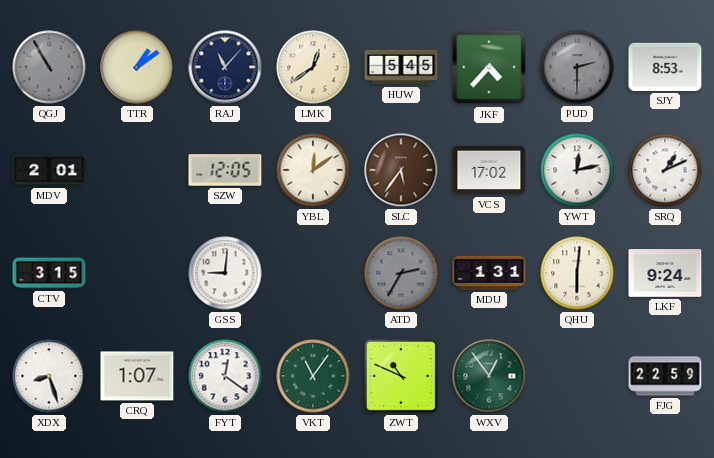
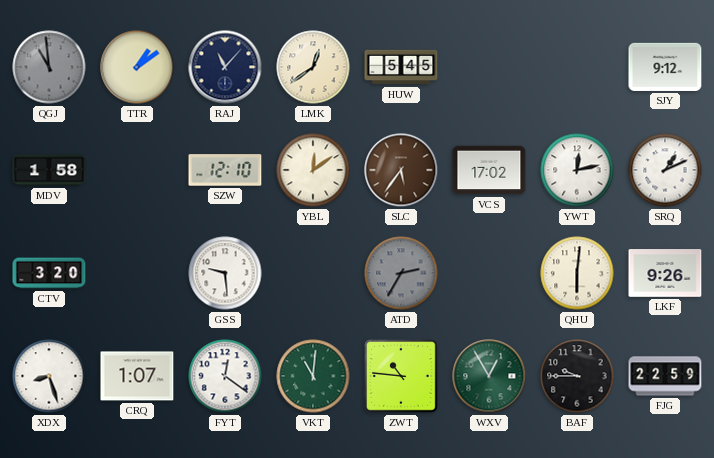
QGJ: 10:55 -> 10:59 (49, 67)
JKF: 4:37 -> none (489, 67)
PUD: 2:30 -> none (577, 67)
SJY: 8:53 -> 9:12 (665, 67)
MDV: 2:01 -> 1:58 (49, 170)
SZW: 12:05 -> 12:10 (225, 170)
CTV: 3:15 -> 3:20 (49, 273)
GSS: 9:01 -> 9:29 (225, 273)
MDU: 1:31 -> none (489, 273)
LKF: 9:24 -> 9:26 (665, 273)
VKT: 11:06 -> 11:01 (313, 376)
ZWT: 10:49 -> 10:46 (402, 377)
WXV: 12:54 -> 12:55 (489, 376)
BAF: none -> 9:45 (577, 376)
